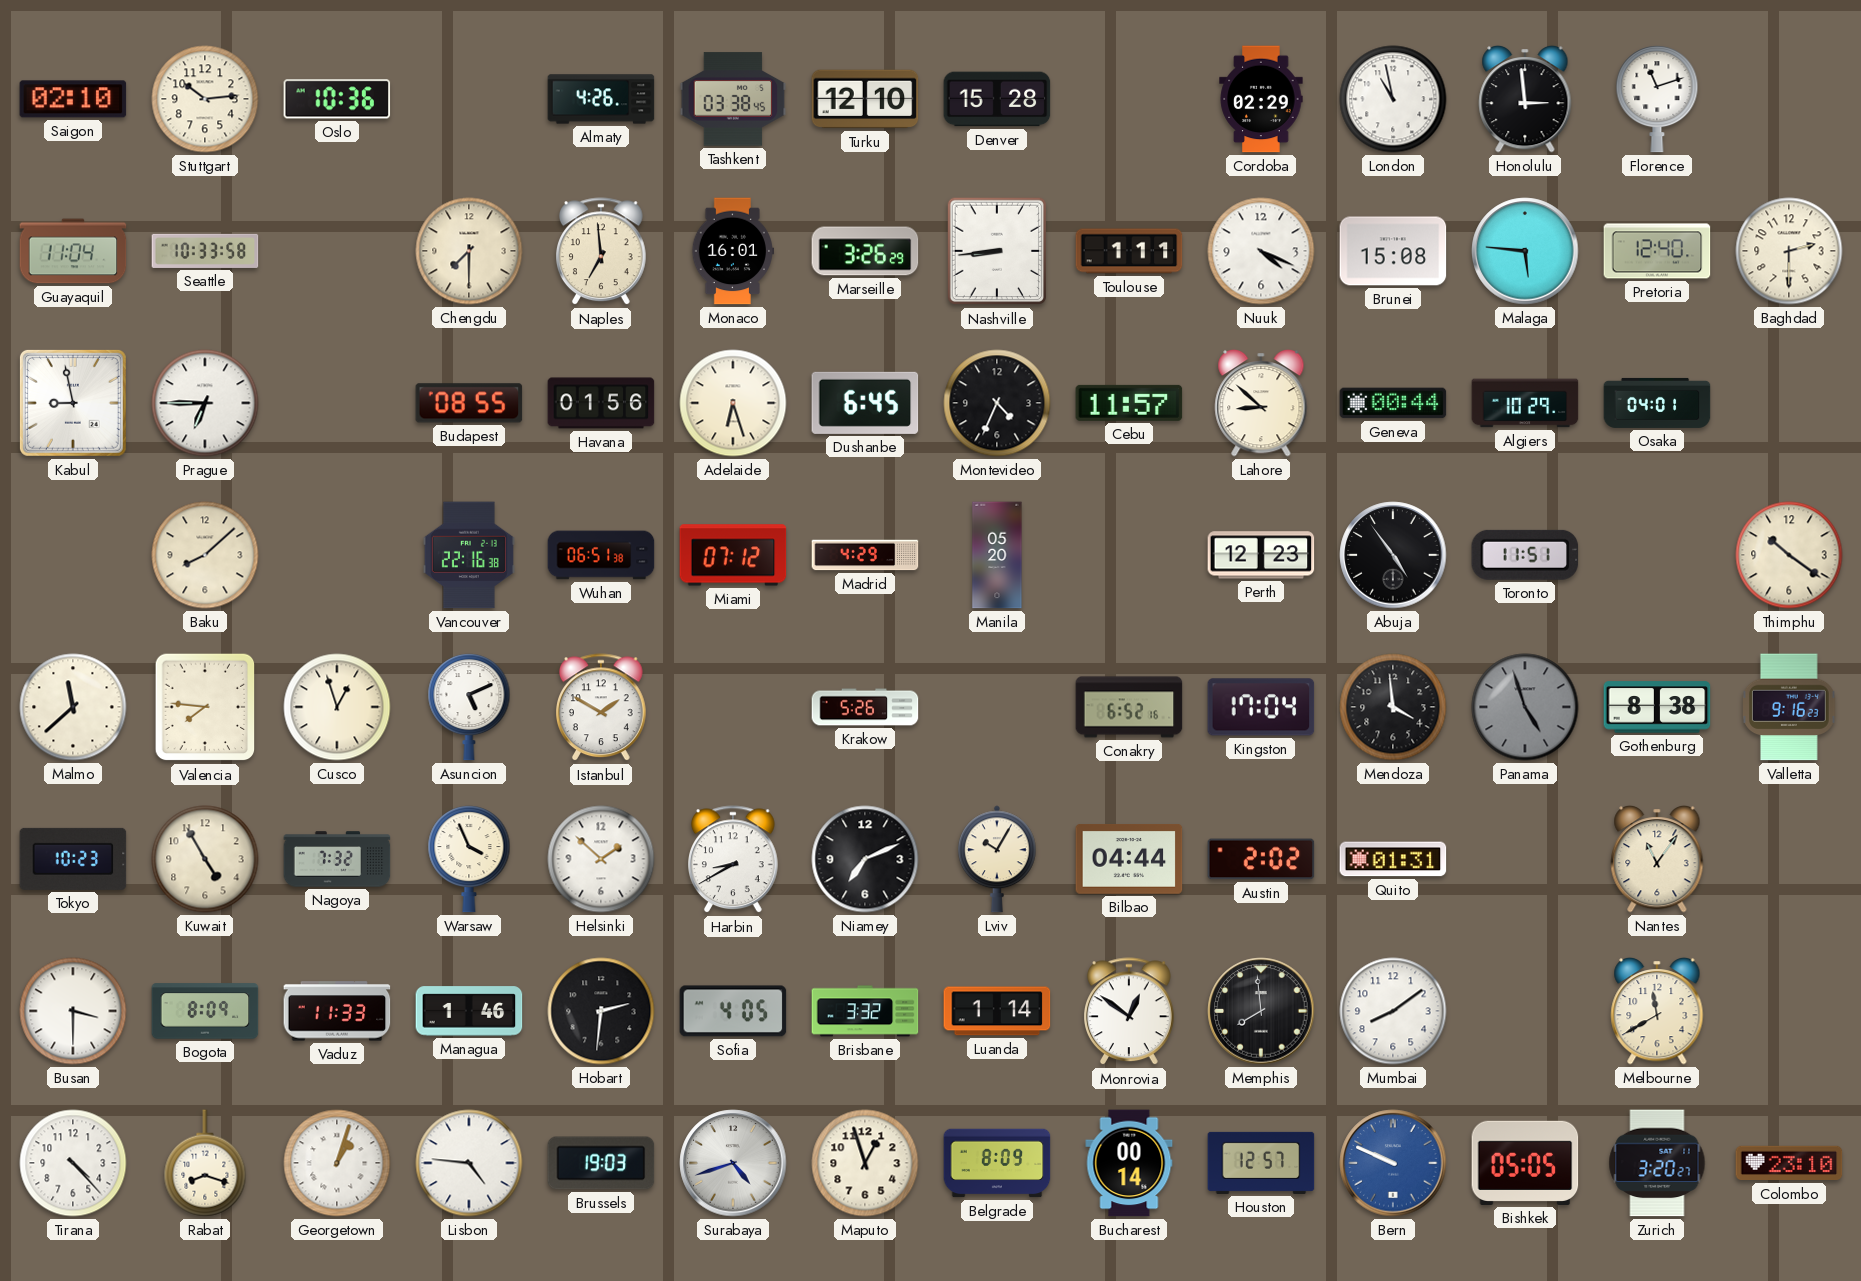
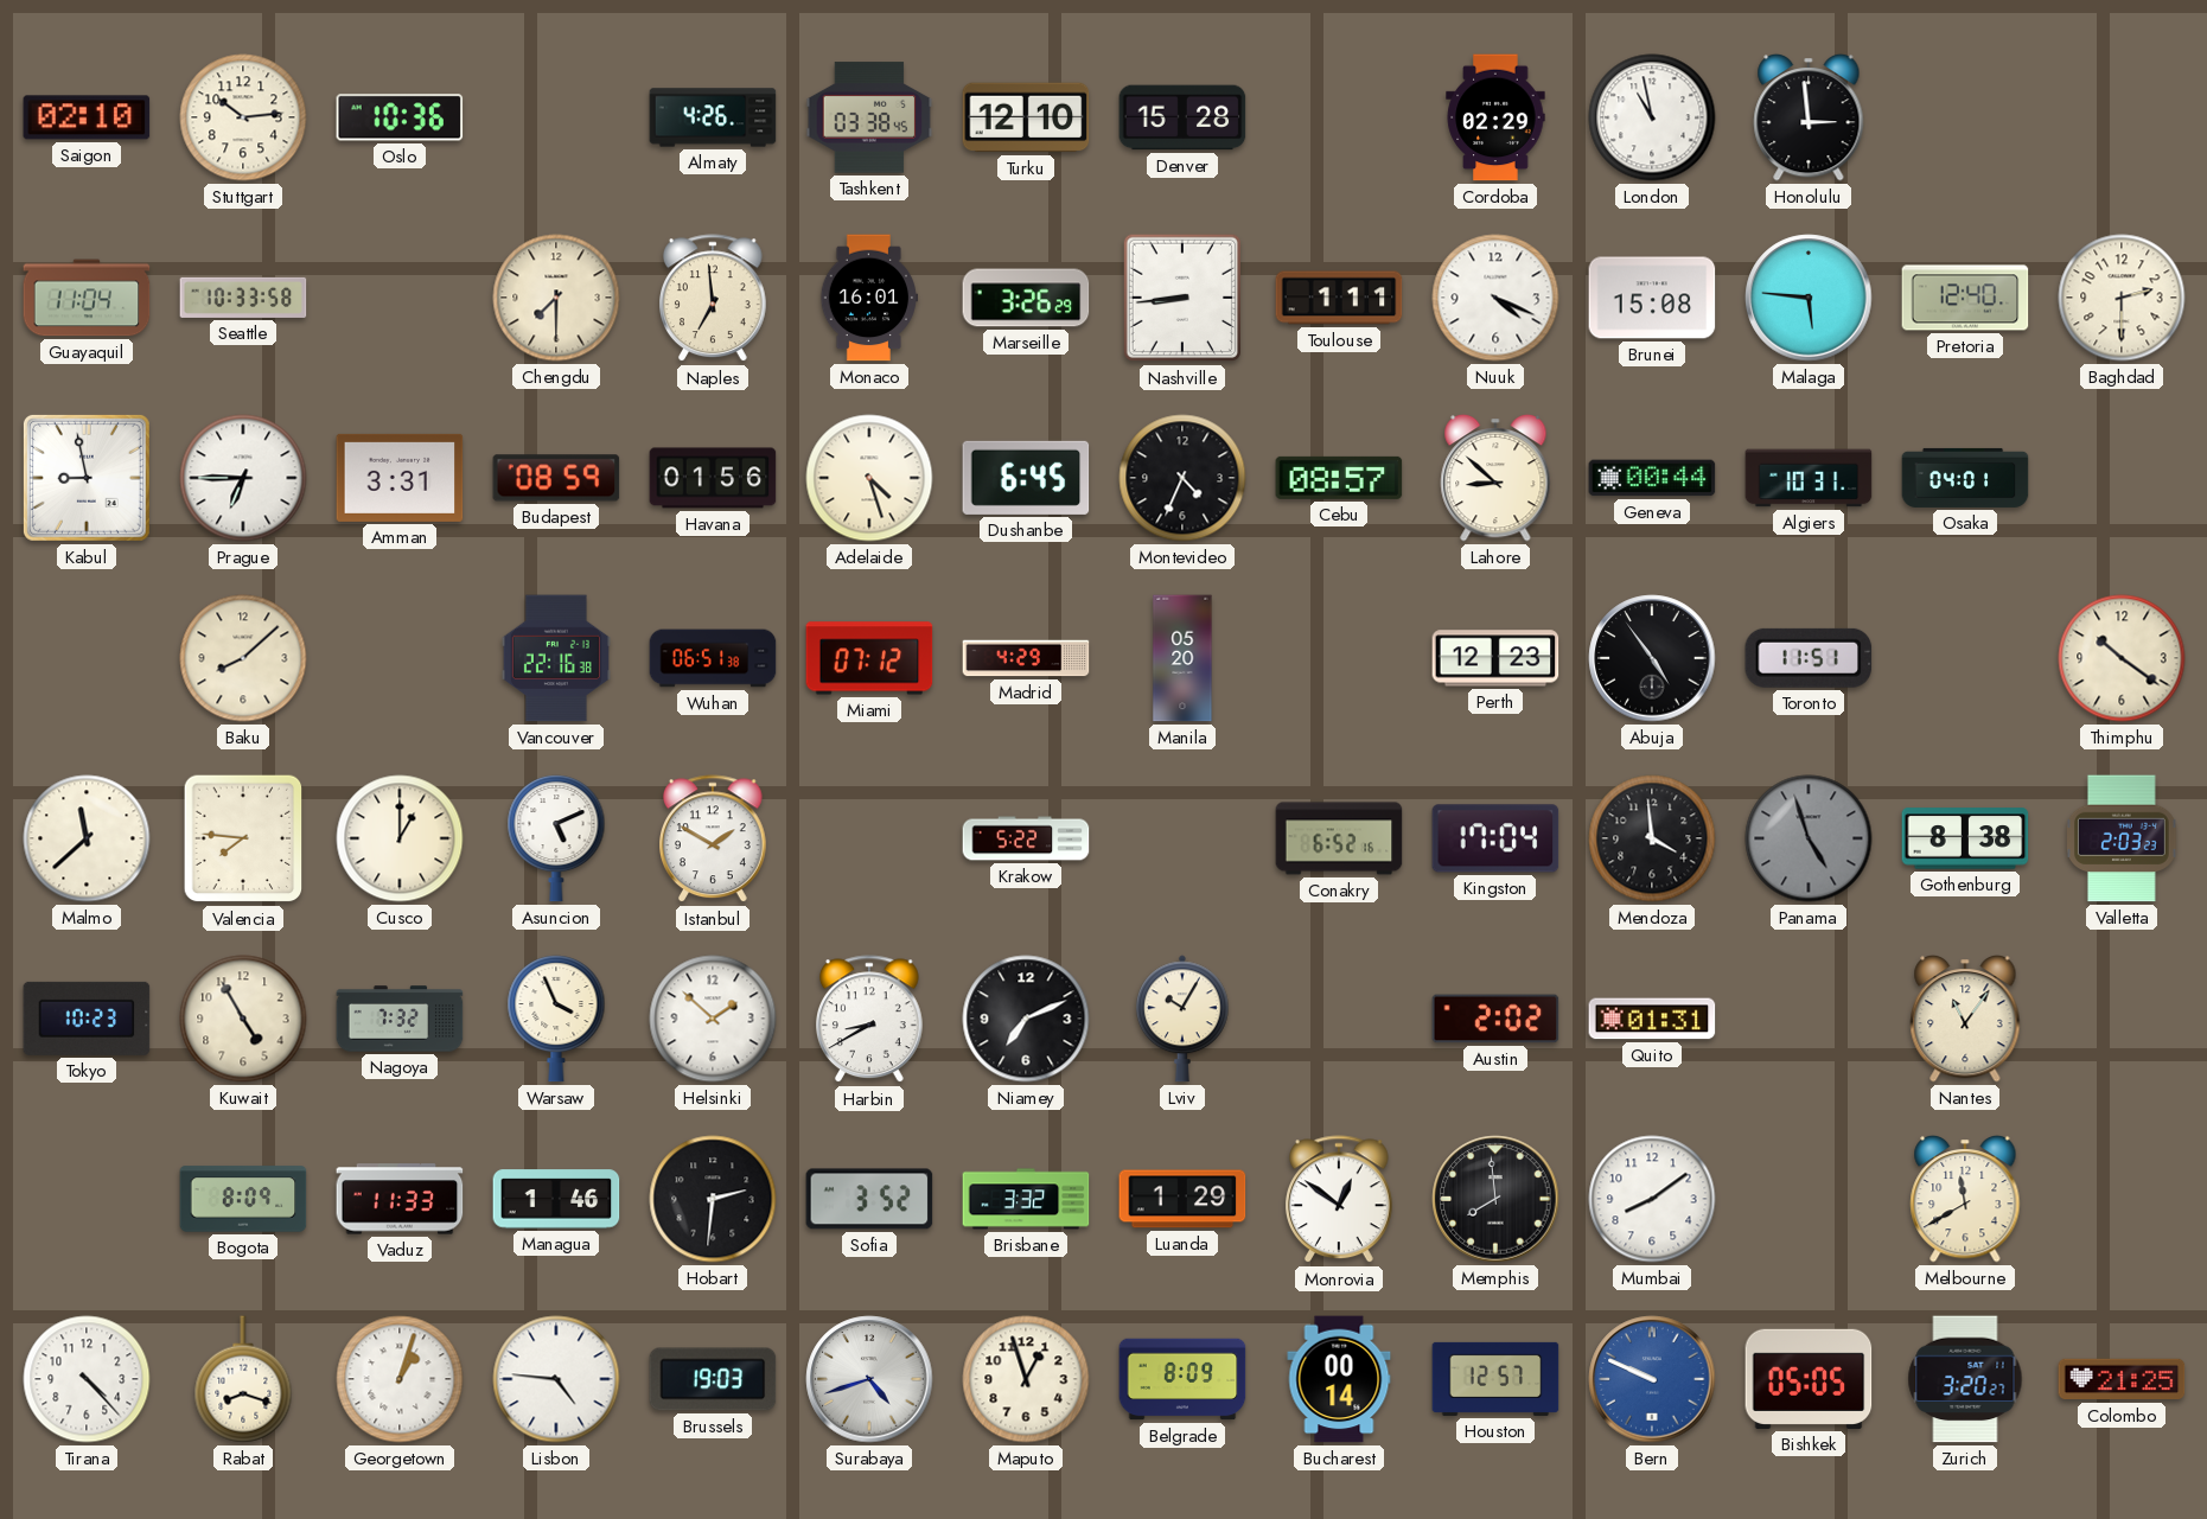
Florence: 11:12 -> none (1657, 99)
Amman: none -> 3:31 (400, 478)
Budapest: 08:55 -> 08:59 (556, 478)
Adelaide: 6:27 -> 4:27 (869, 478)
Cebu: 11:57 -> 08:57 (1339, 478)
Algiers: 10:29 -> 10:31 (1809, 478)
Cusco: 12:57 -> 1:00 (400, 838)
Krakow: 5:26 -> 5:22 (1026, 838)
Valletta: 9:16 -> 2:03 (2123, 838)
Bilbao: 04:44 -> none (1129, 860)
Busan: 3:30 -> none (73, 1011)
Sofia: 4:05 -> 3:52 (869, 1199)
Luanda: 1:14 -> 1:29 (1182, 1199)
Colombo: 23:10 -> 21:25 (2122, 1379)
